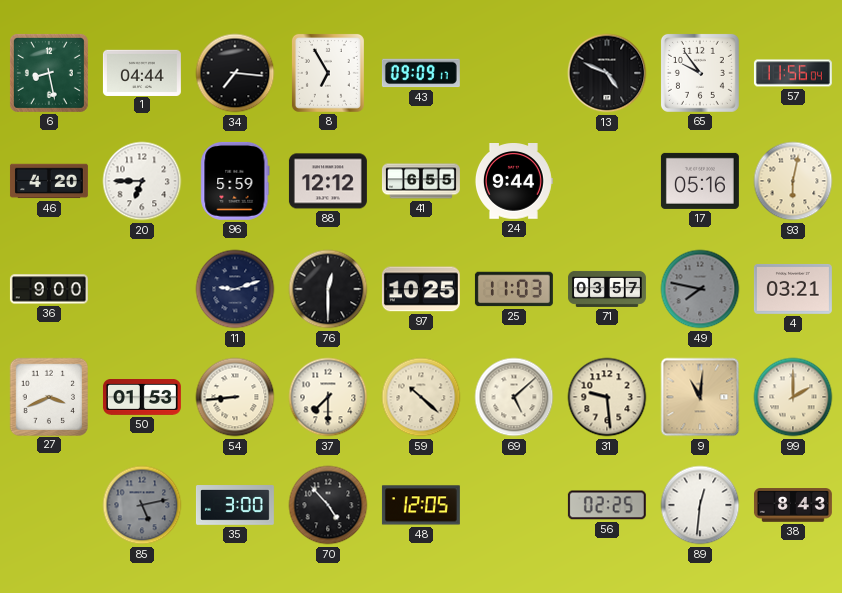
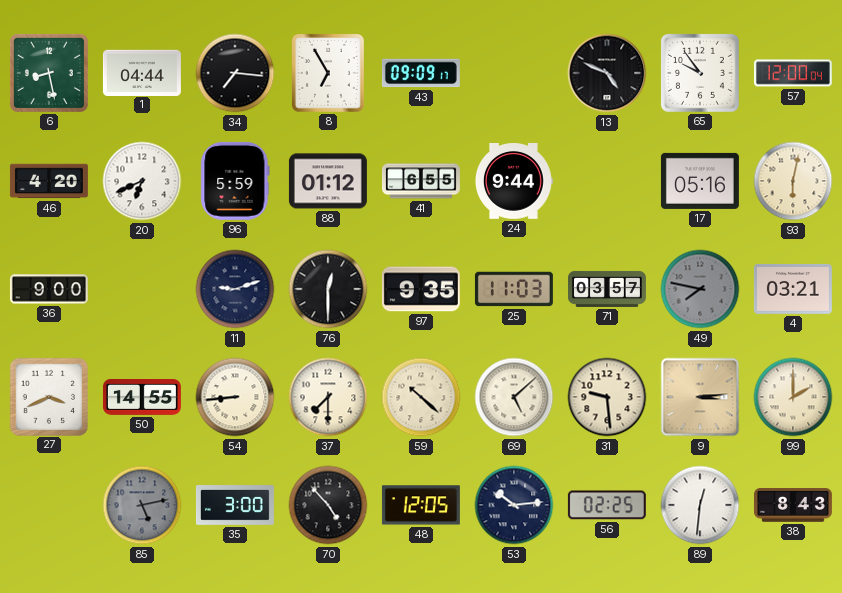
57: 11:56 -> 12:00 (793, 73)
20: 6:45 -> 6:41 (142, 181)
88: 12:12 -> 01:12 (328, 181)
97: 10:25 -> 9:35 (421, 289)
50: 01:53 -> 14:55 (142, 398)
9: 11:01 -> 3:14 (700, 397)
53: none -> 10:14 (514, 505)
